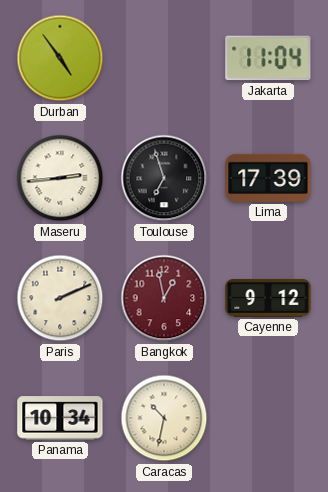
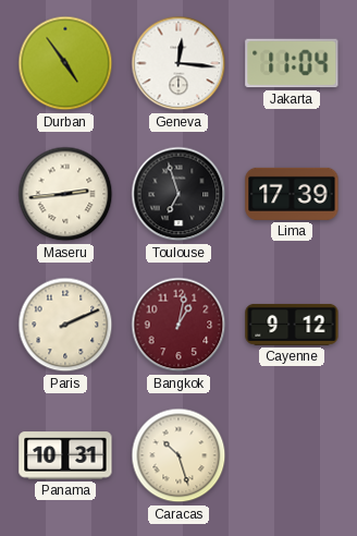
Geneva: none -> 12:16 (178, 63)
Bangkok: 12:58 -> 1:02 (178, 325)
Panama: 10:34 -> 10:31 (65, 455)
Caracas: 10:32 -> 10:27 (178, 455)
